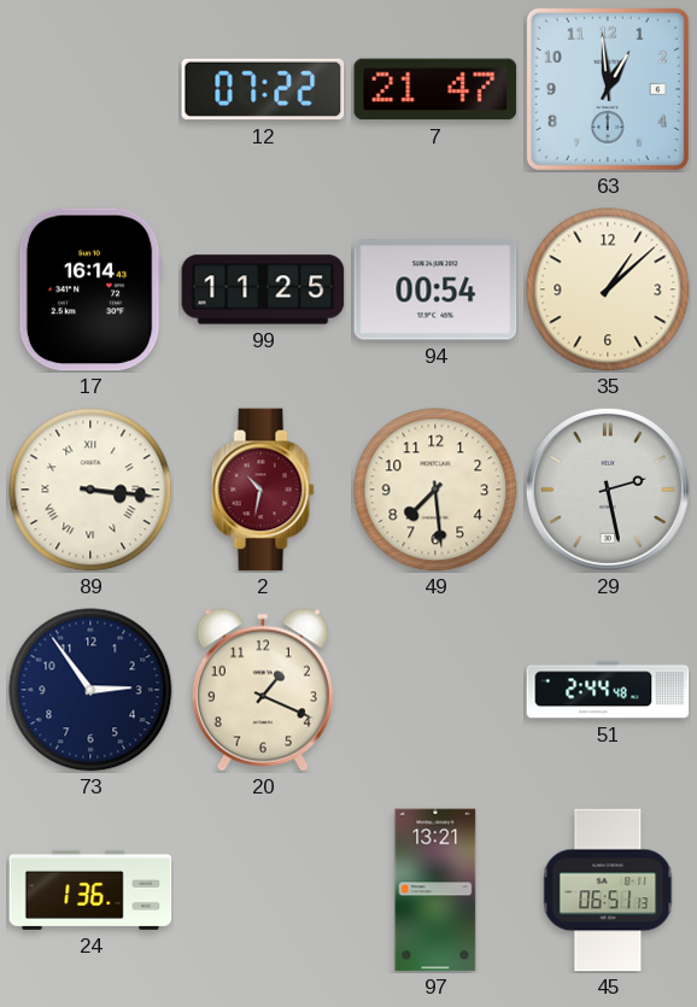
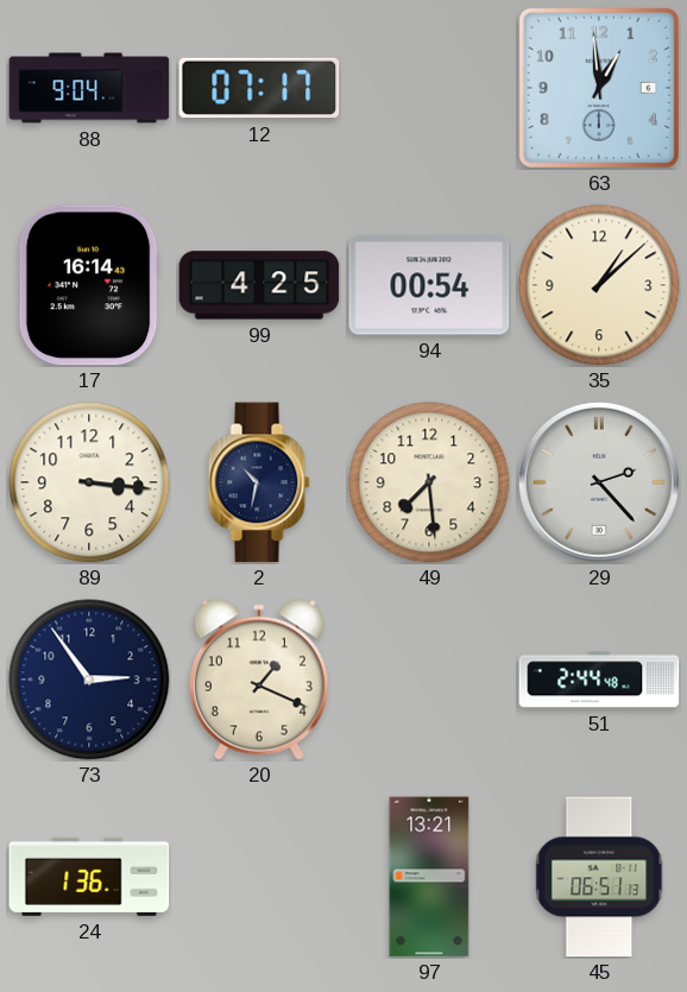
88: none -> 9:04 (89, 88)
12: 07:22 -> 07:17 (259, 88)
7: 21:47 -> none (435, 89)
99: 11:25 -> 4:25 (259, 285)
89 numerals: Roman -> Arabic (89, 482)
2 dial: burgundy -> navy (259, 482)
29: 2:28 -> 2:23 (599, 482)
